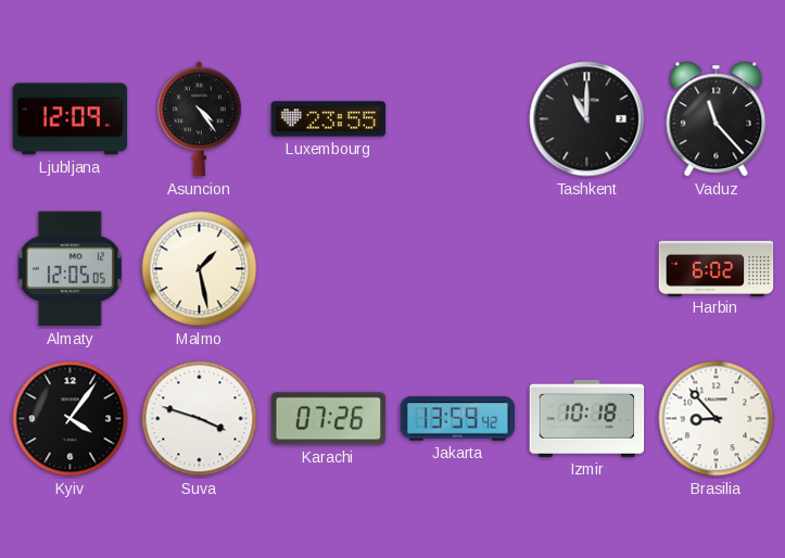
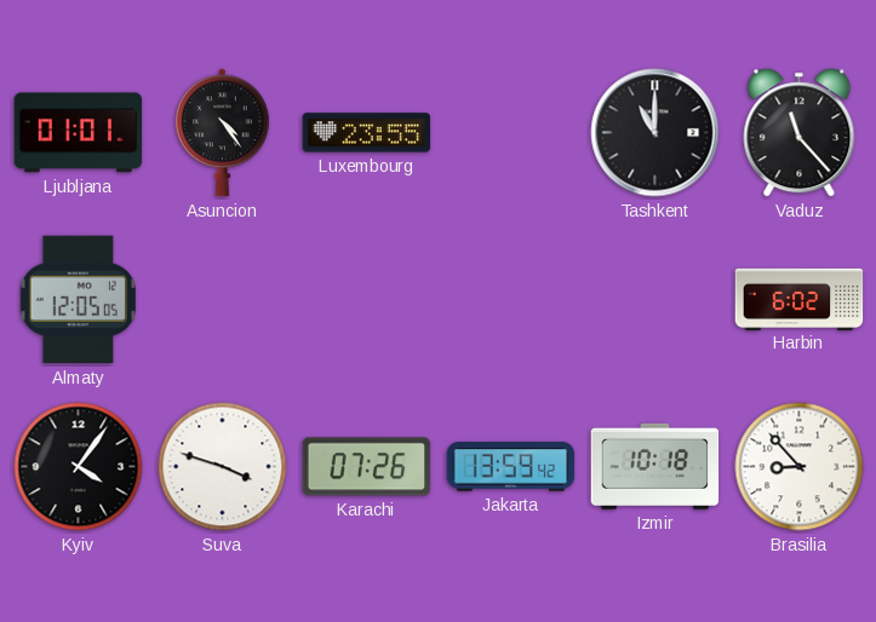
Ljubljana: 12:09 -> 01:01 (79, 133)
Malmo: 1:28 -> none (200, 269)
